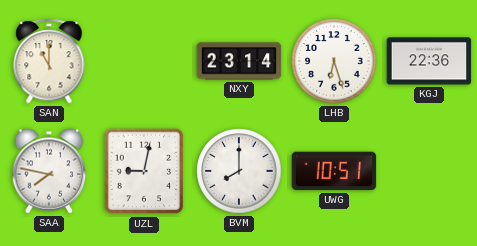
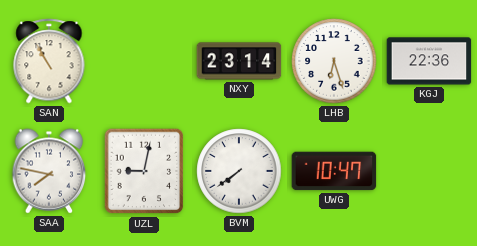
SAN: 11:00 -> 10:55 (49, 61)
BVM: 8:00 -> 7:39 (239, 171)
UWG: 10:51 -> 10:47 (334, 171)
